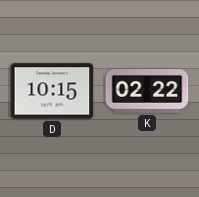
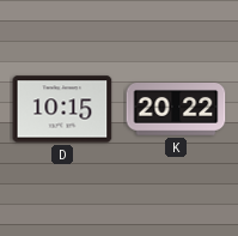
K: 02:22 -> 20:22 (176, 110)
